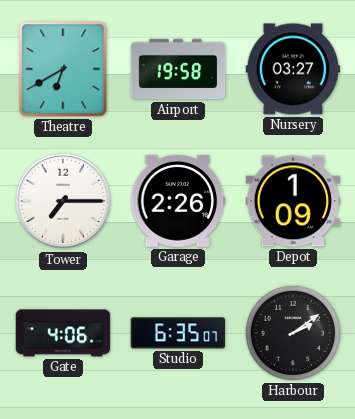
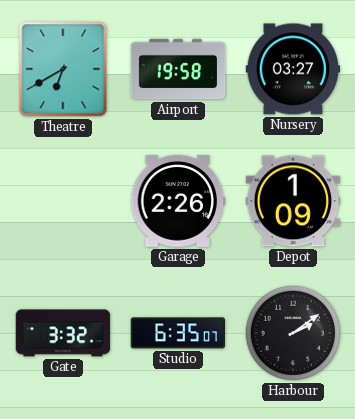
Tower: 7:15 -> none (63, 201)
Gate: 4:06 -> 3:32 (63, 333)
